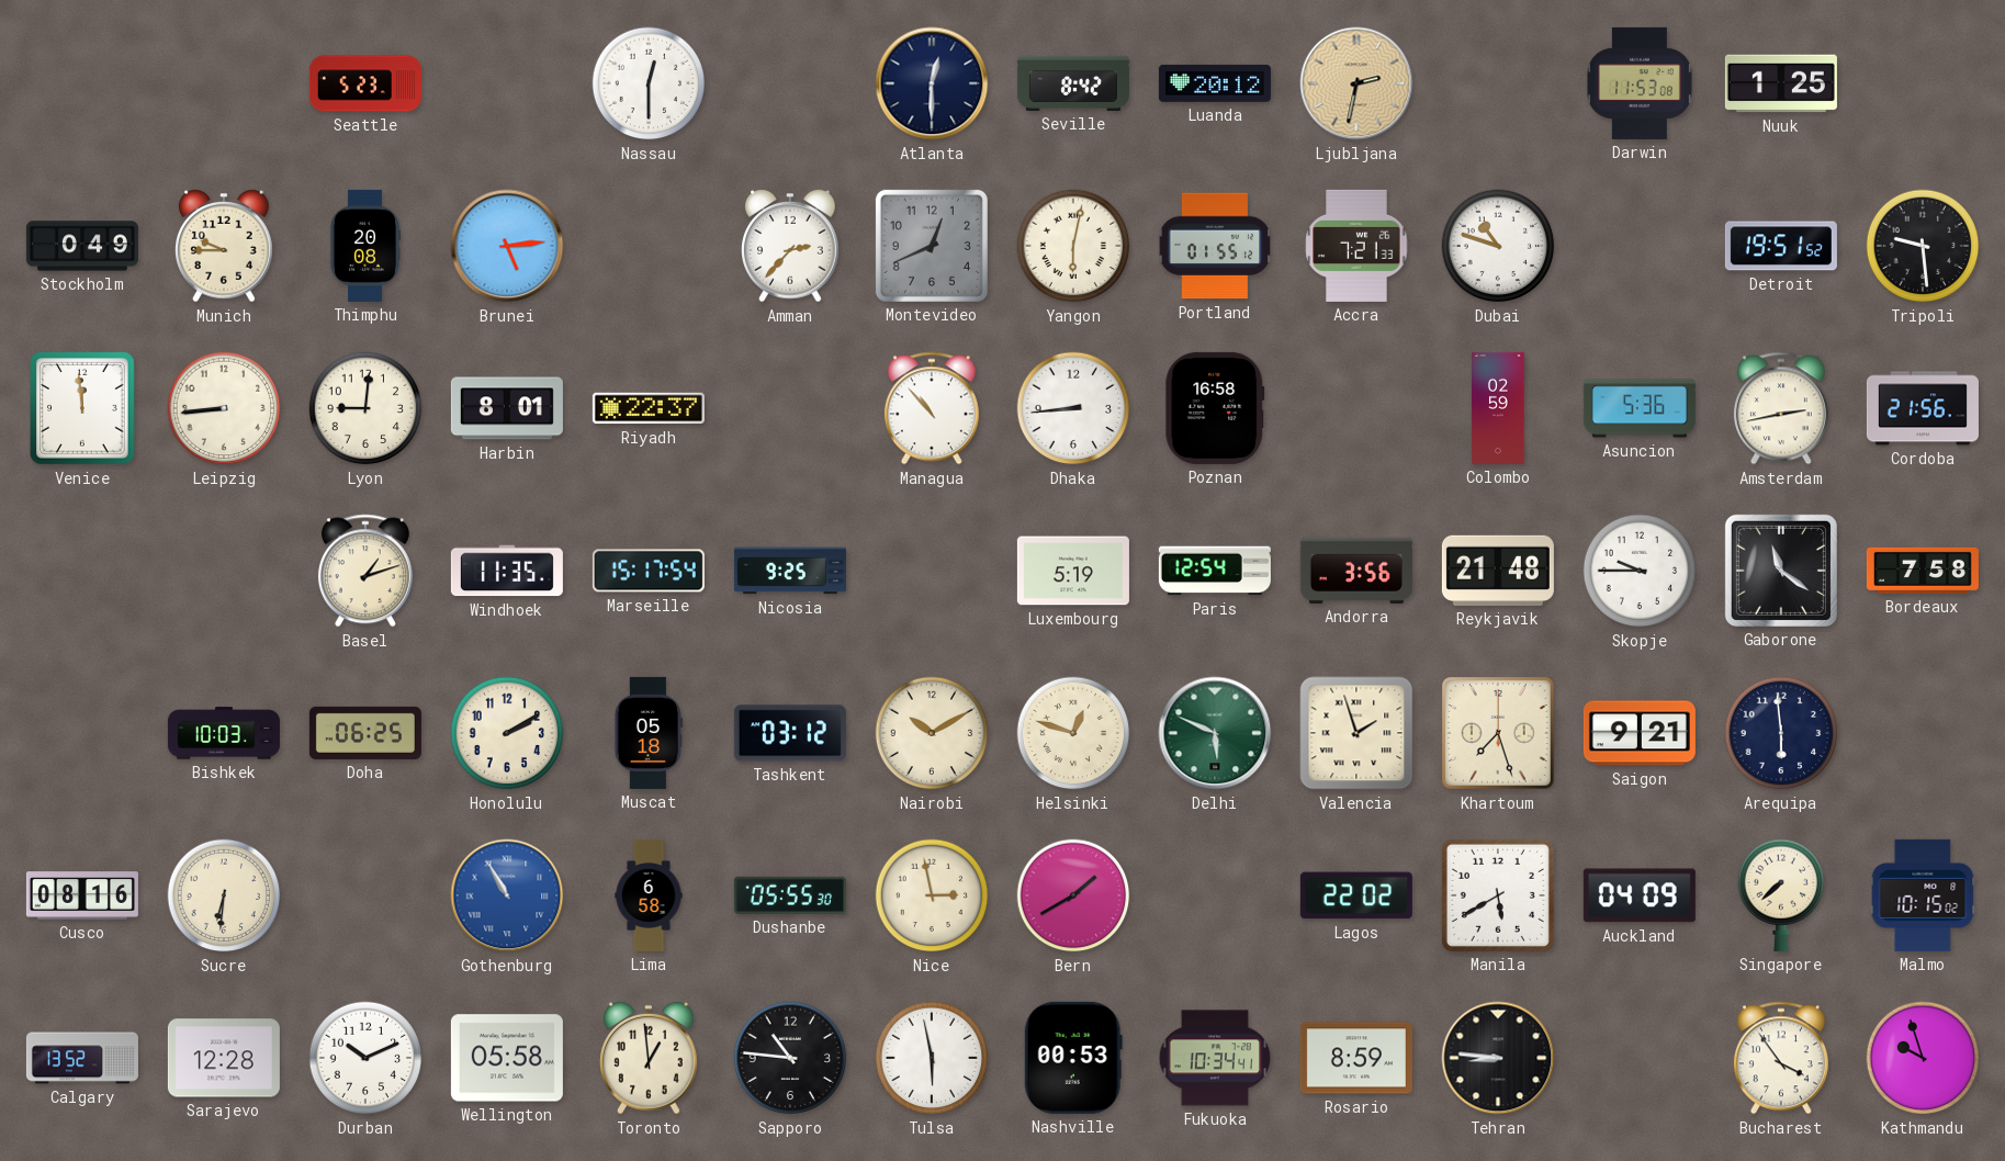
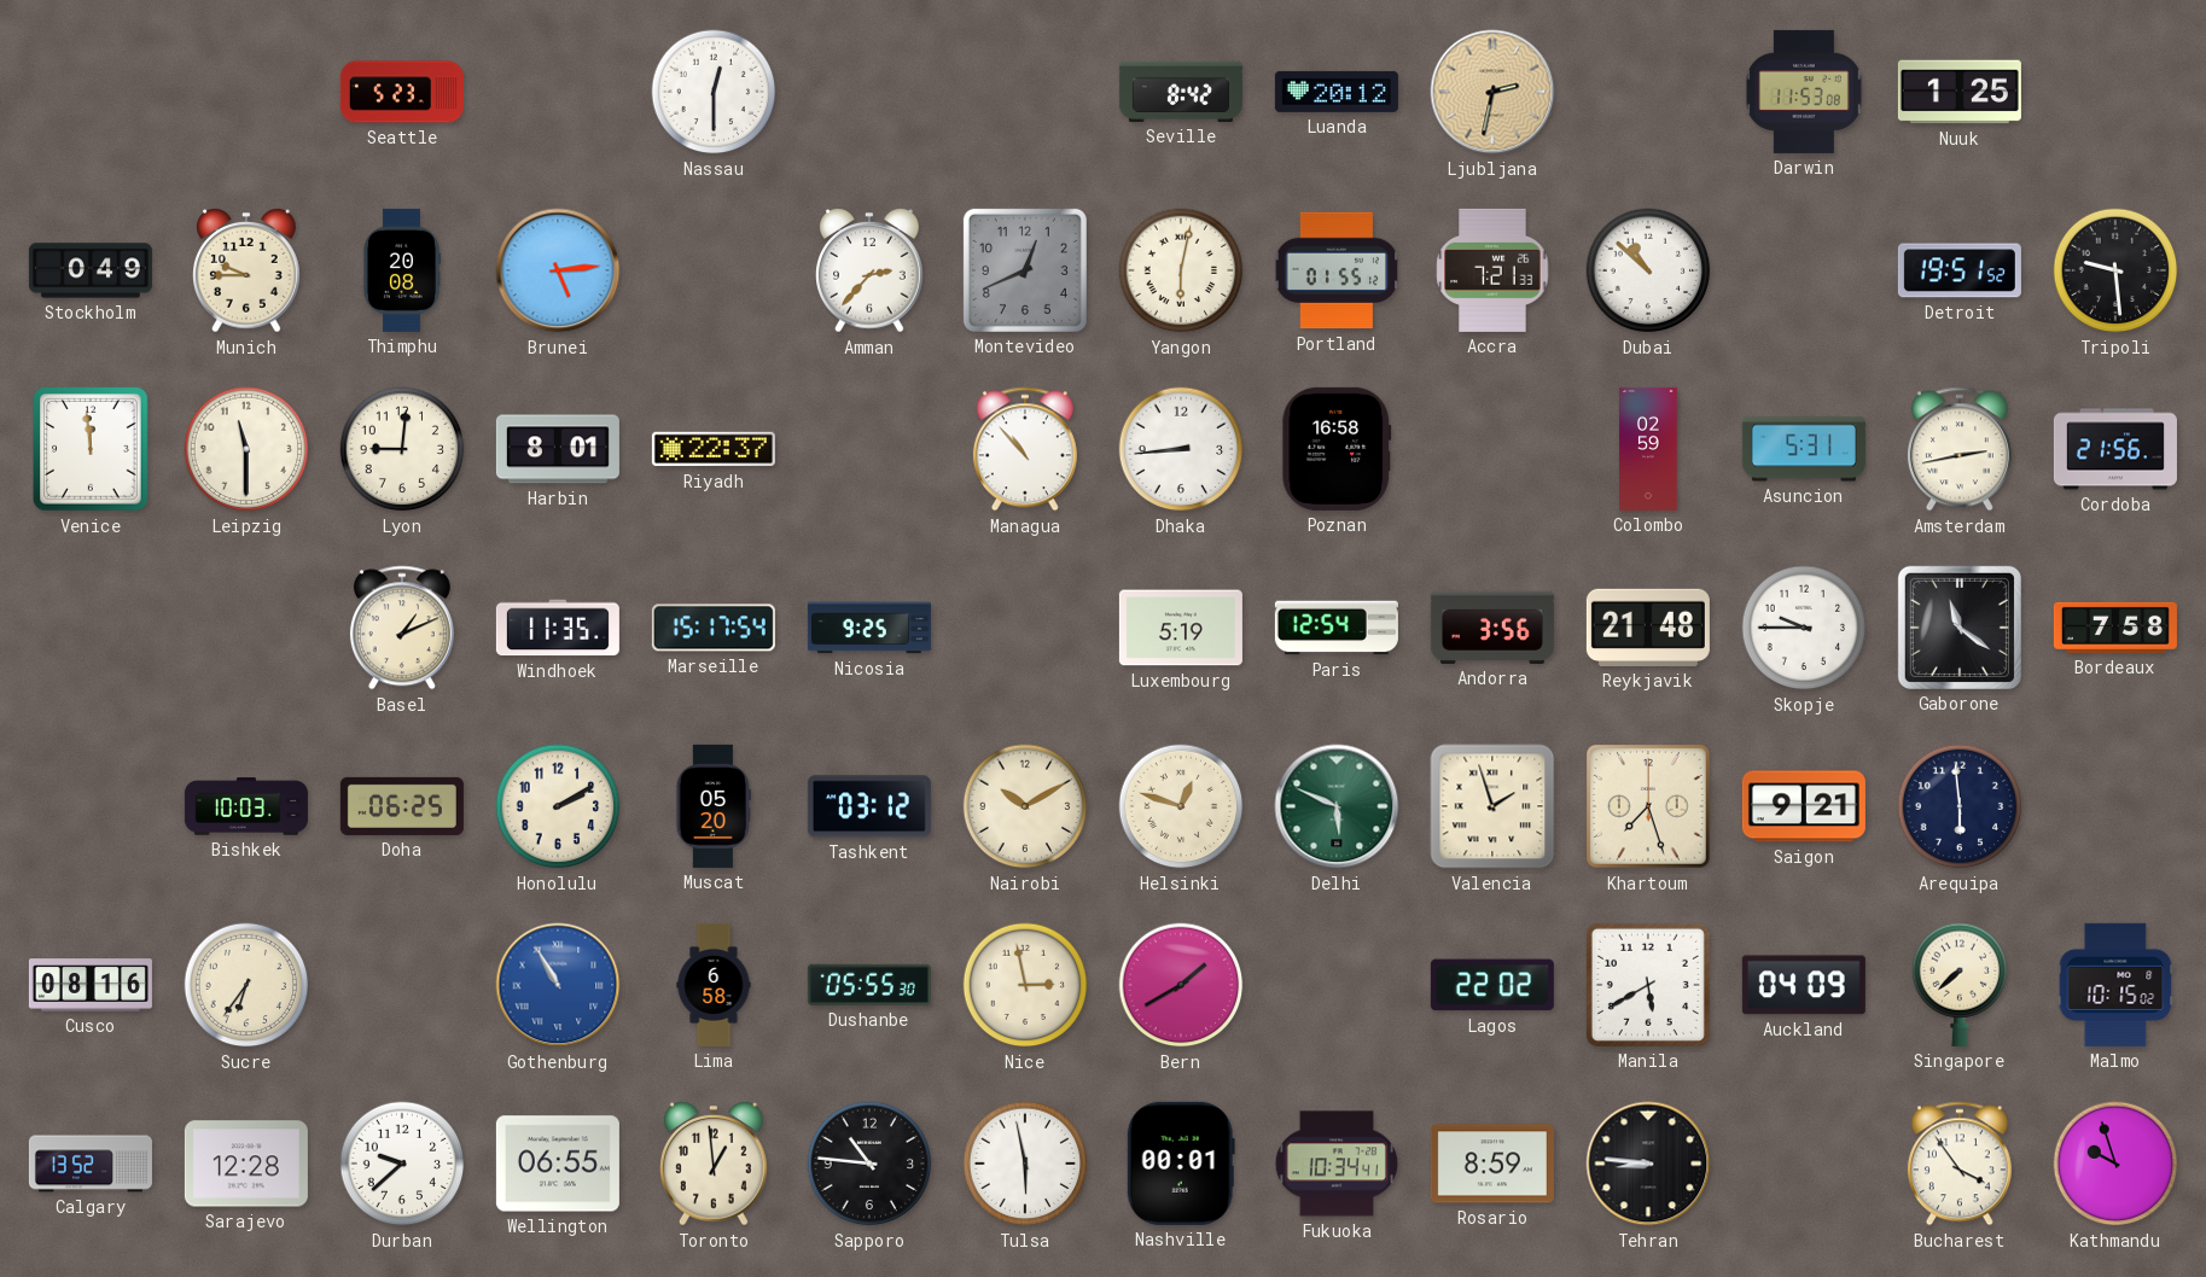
Atlanta: 12:30 -> none (932, 83)
Dubai: 10:48 -> 10:52 (1648, 270)
Leipzig: 8:44 -> 11:30 (246, 449)
Asuncion: 5:36 -> 5:31 (1804, 449)
Basel: 1:12 -> 1:11 (402, 628)
Muscat: 05:18 -> 05:20 (712, 806)
Sucre: 6:31 -> 6:36 (246, 985)
Durban: 10:11 -> 9:38 (402, 1164)
Wellington: 05:58 -> 06:55 (558, 1164)
Nashville: 00:53 -> 00:01 (1181, 1164)
